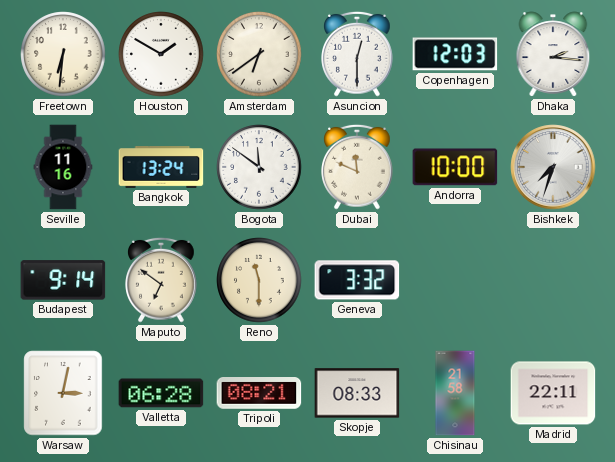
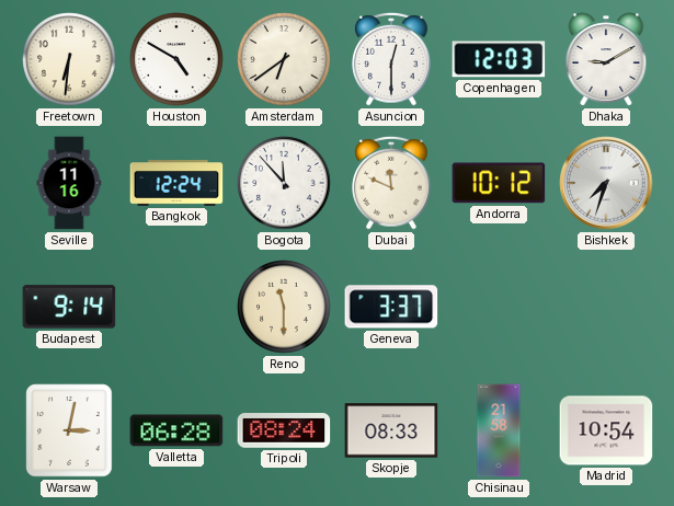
Houston: 1:50 -> 4:50 (176, 59)
Dhaka: 2:16 -> 9:10 (606, 59)
Bangkok: 13:24 -> 12:24 (176, 183)
Bogota: 11:51 -> 11:53 (284, 183)
Andorra: 10:00 -> 10:12 (499, 183)
Maputo: 6:51 -> none (161, 280)
Geneva: 3:32 -> 3:37 (391, 307)
Tripoli: 08:21 -> 08:24 (284, 432)
Madrid: 22:11 -> 10:54 (606, 430)
